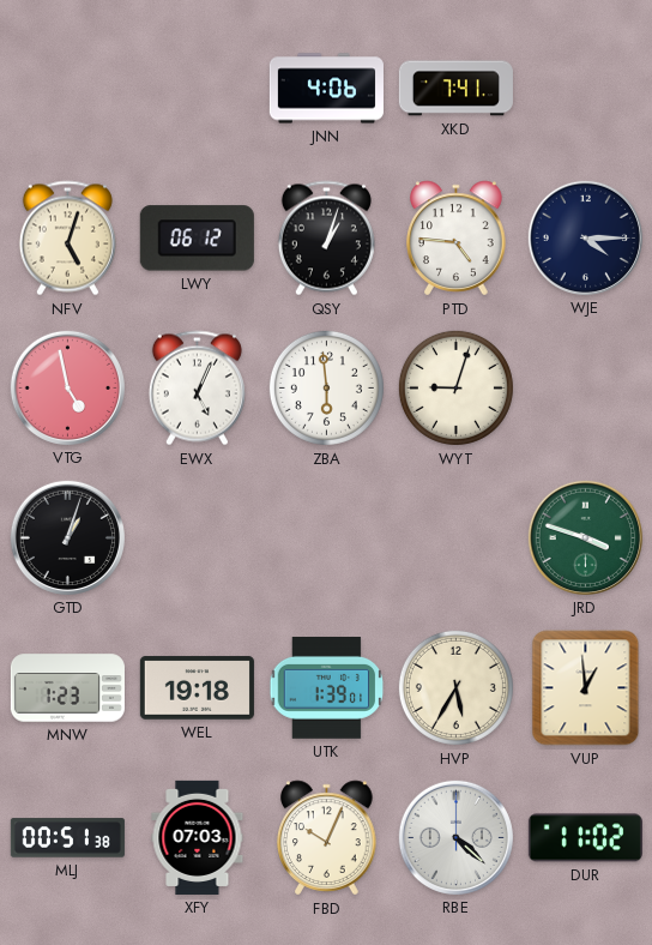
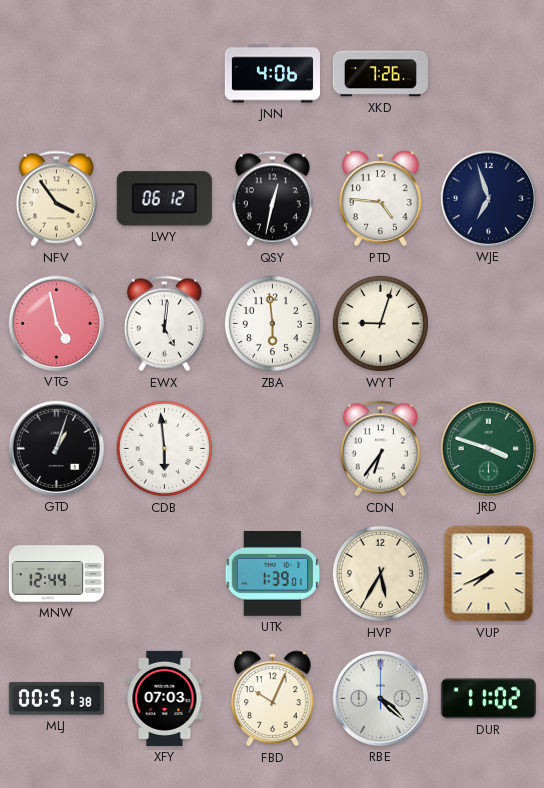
XKD: 7:41 -> 7:26 (380, 74)
NFV: 5:03 -> 3:54 (56, 199)
QSY: 1:03 -> 12:32 (272, 199)
WJE: 4:15 -> 6:57 (488, 198)
EWX: 5:04 -> 5:01 (164, 324)
CDB: none -> 5:59 (164, 448)
CDN: none -> 6:36 (380, 449)
MNW: 1:23 -> 12:44 (56, 574)
WEL: 19:18 -> none (197, 688)
VUP: 12:59 -> 7:41 (489, 574)
